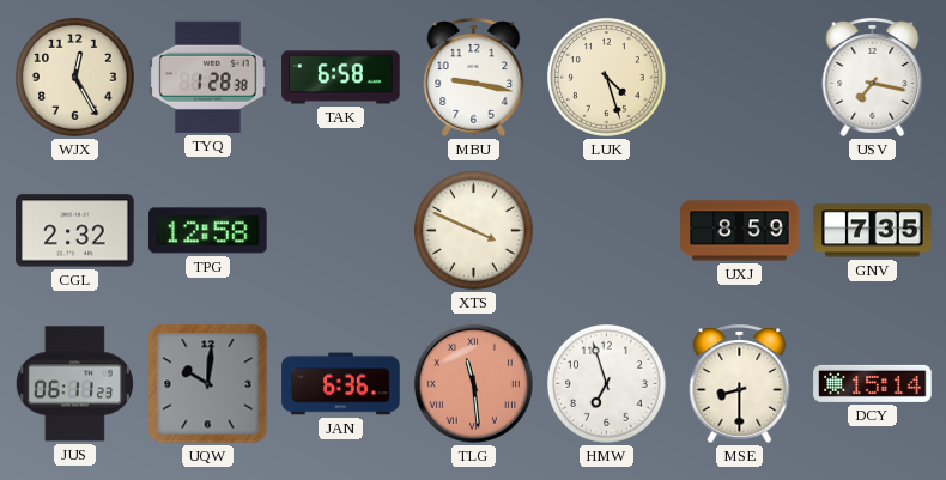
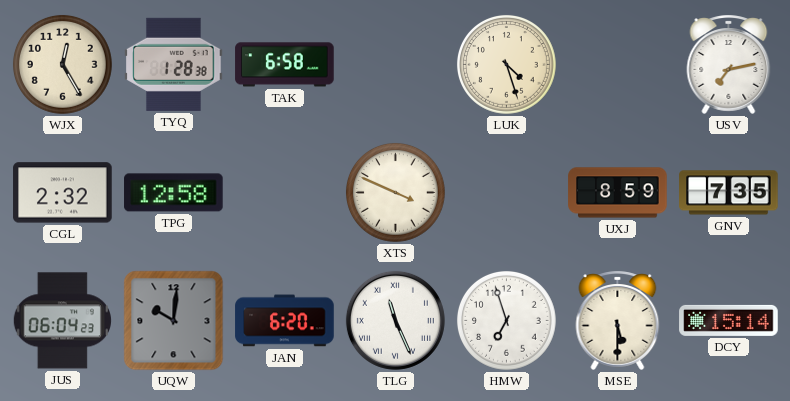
MBU: 9:17 -> none (474, 77)
USV: 7:17 -> 7:13 (729, 64)
JUS: 06:11 -> 06:04 (62, 321)
JAN: 6:36 -> 6:20 (285, 321)
TLG: 11:29 -> 11:26 (395, 320)
TLG dial: salmon -> white (395, 320)
MSE: 8:30 -> 5:30 (618, 320)
